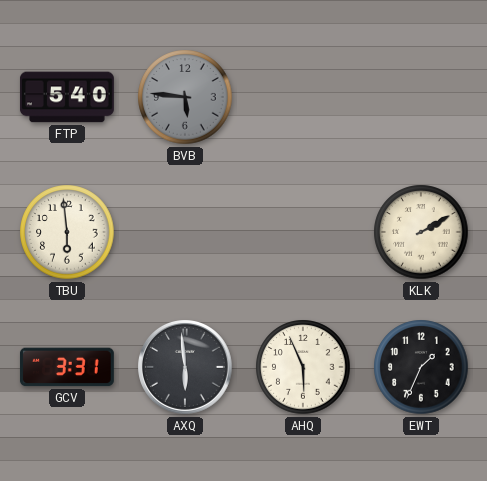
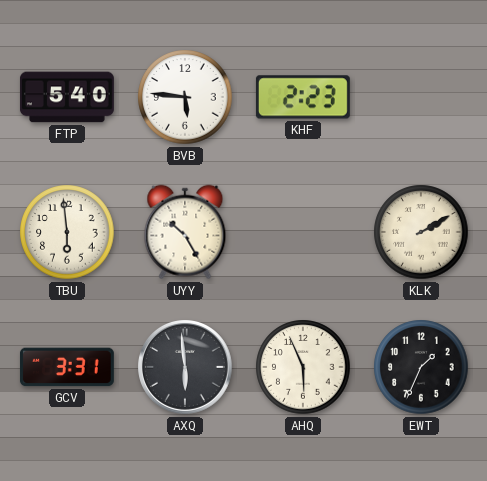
BVB dial: grey -> white (185, 97)
KHF: none -> 2:23 (303, 97)
UYY: none -> 10:25 (185, 232)
